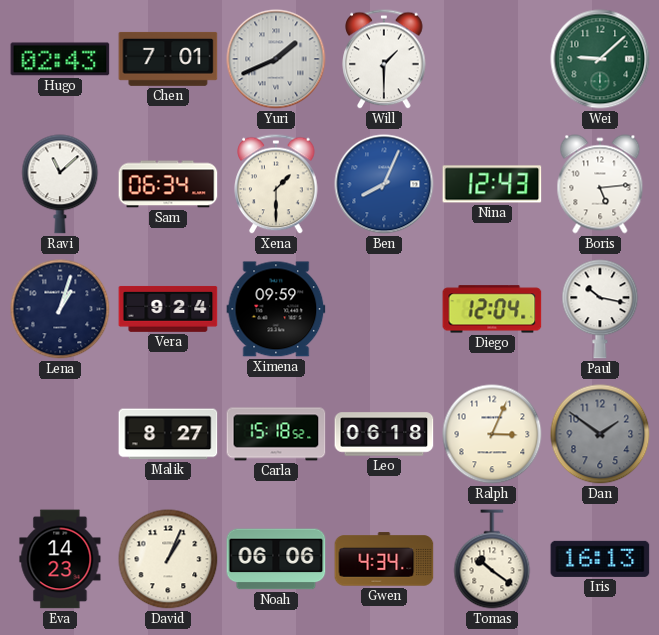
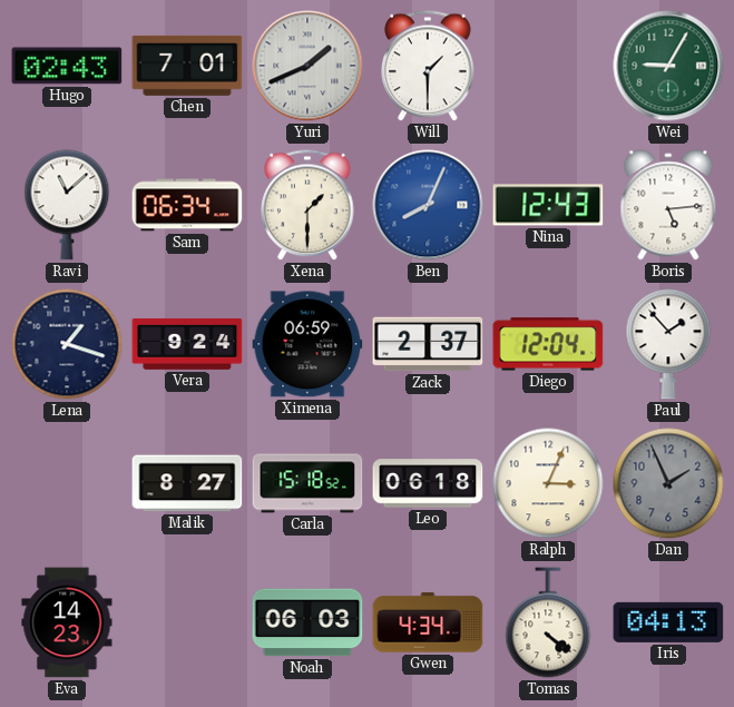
Wei: 9:08 -> 9:05 (668, 66)
Lena: 1:03 -> 1:18 (67, 344)
Ximena: 09:59 -> 06:59 (307, 344)
Zack: none -> 2:37 (428, 344)
Paul: 10:17 -> 1:53 (668, 344)
Dan: 1:51 -> 1:56 (668, 483)
David: 1:04 -> none (168, 559)
Noah: 06:06 -> 06:03 (307, 622)
Tomas: 10:21 -> 4:21 (548, 622)
Iris: 16:13 -> 04:13 (668, 622)
